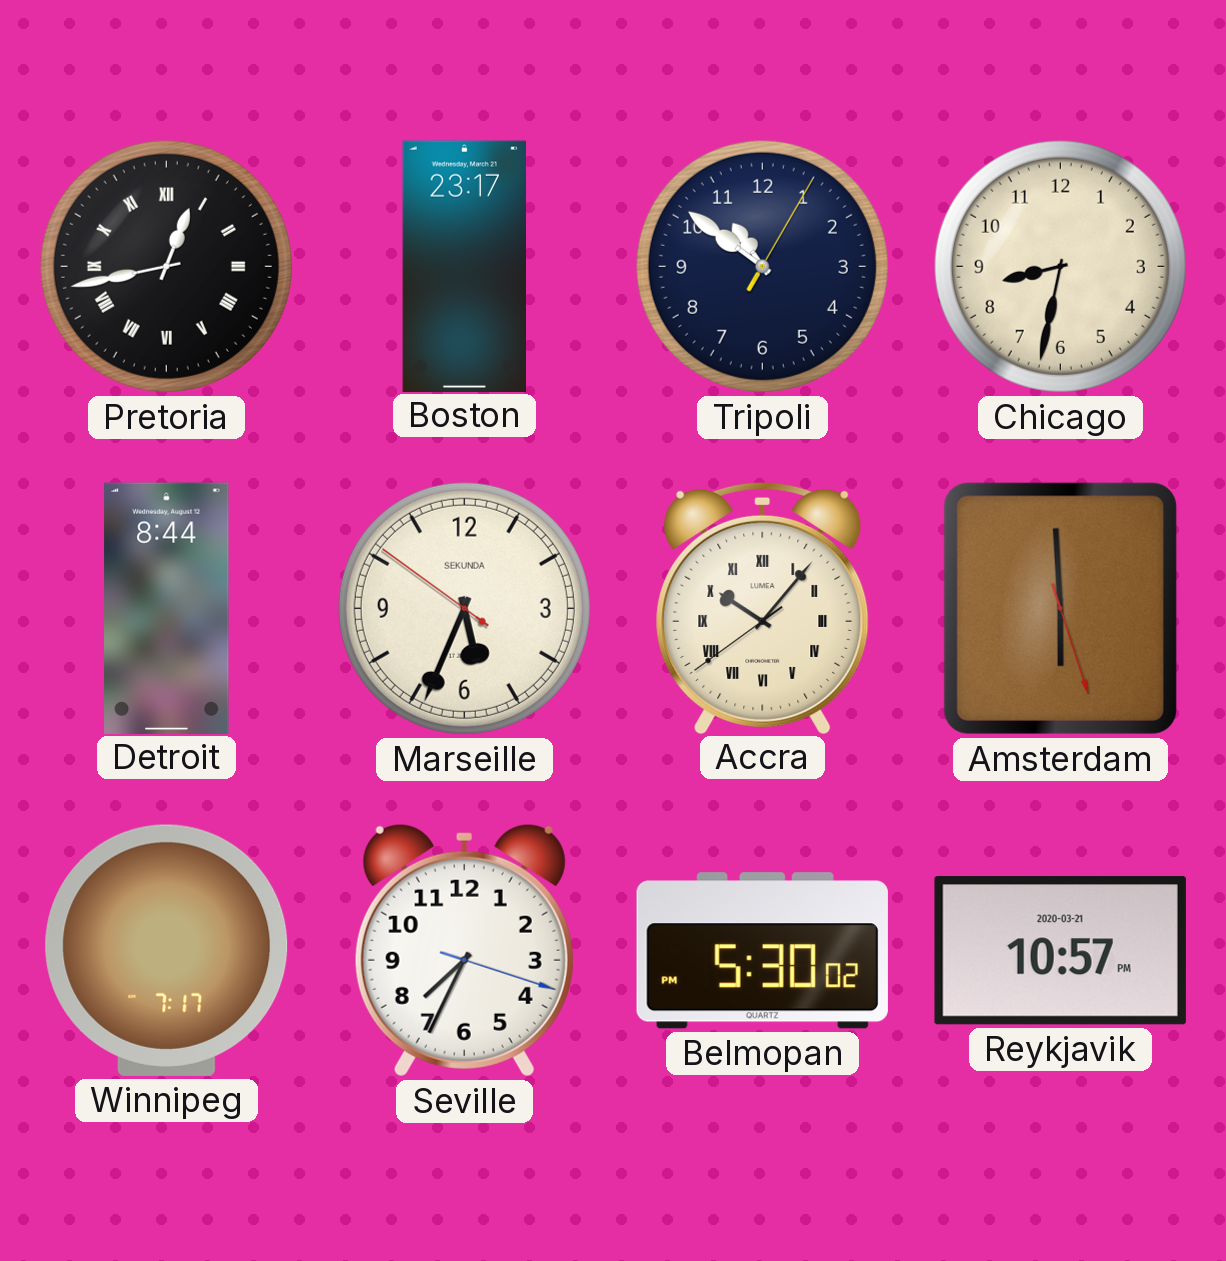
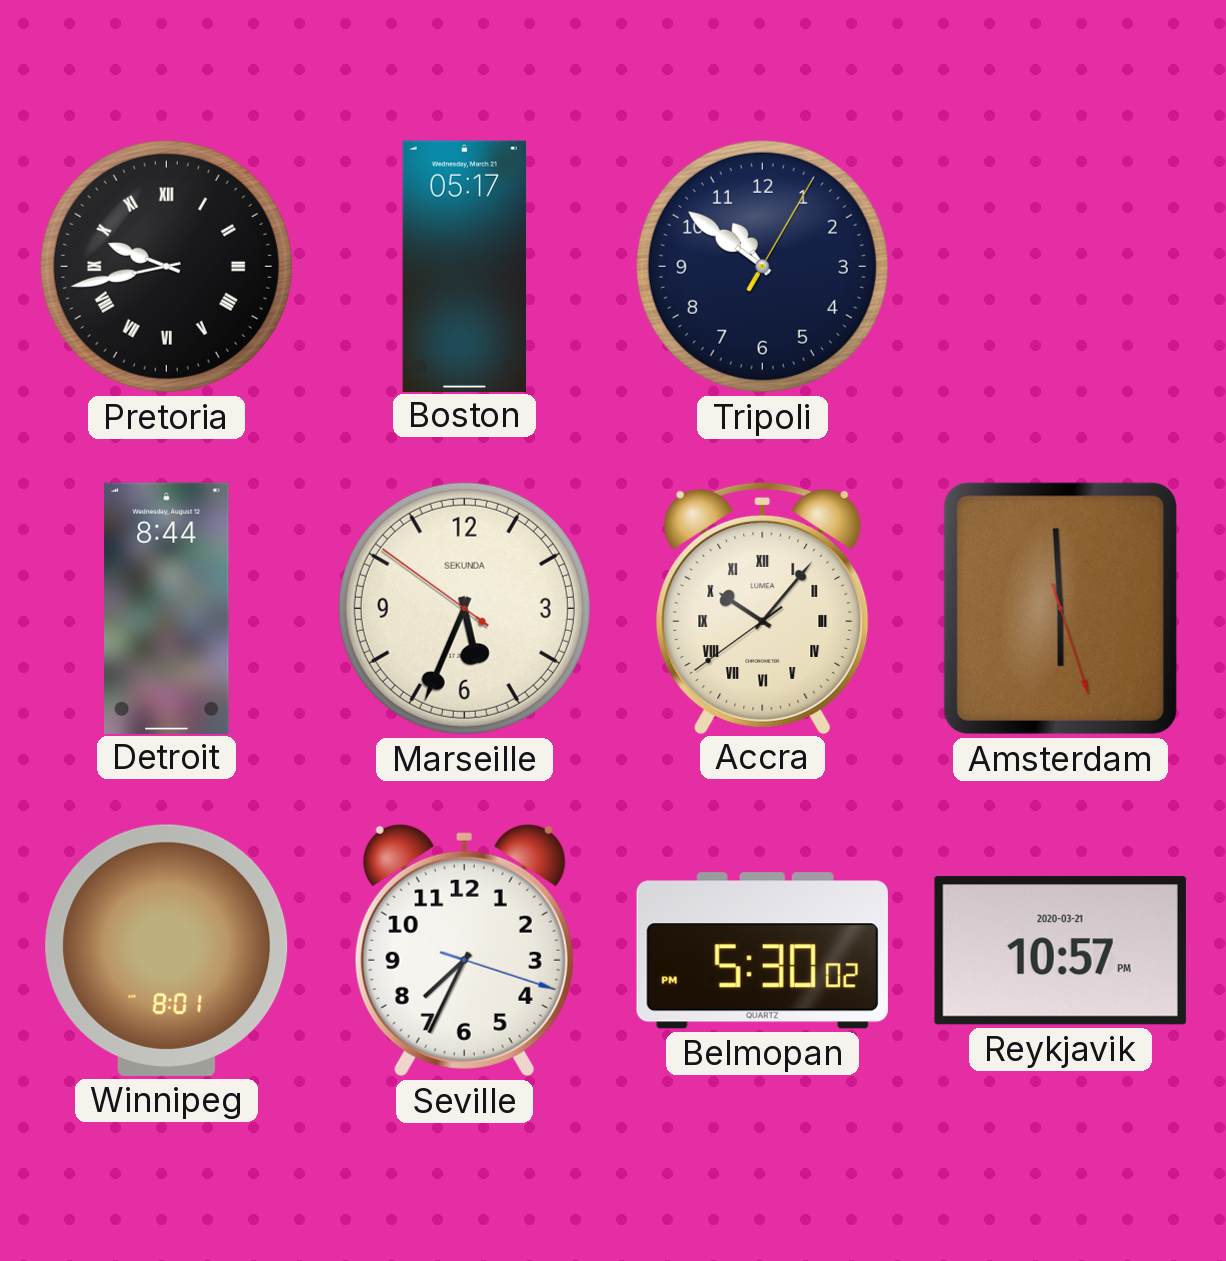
Pretoria: 12:43 -> 9:43 (166, 266)
Boston: 23:17 -> 05:17 (464, 266)
Chicago: 8:32 -> none (1060, 266)
Winnipeg: 7:17 -> 8:01 (167, 950)
